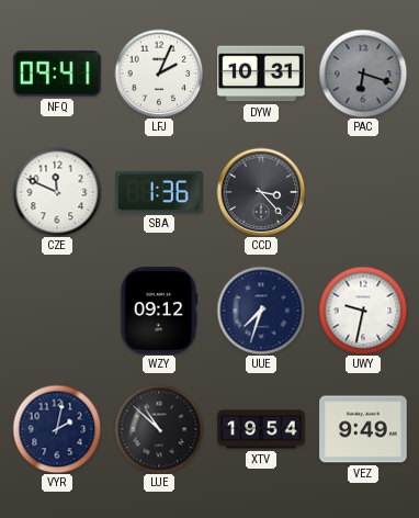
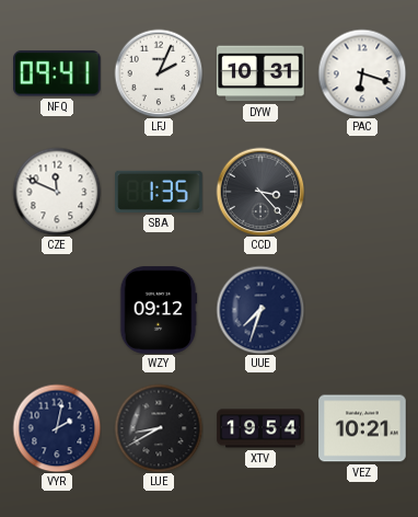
PAC dial: grey -> white (362, 73)
SBA: 1:36 -> 1:35 (159, 192)
UWY: 9:32 -> none (363, 311)
LUE: 10:52 -> 8:40 (159, 428)
VEZ: 9:49 -> 10:21 (362, 428)
